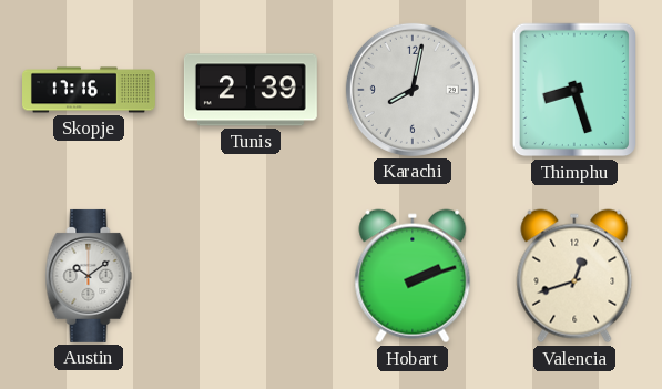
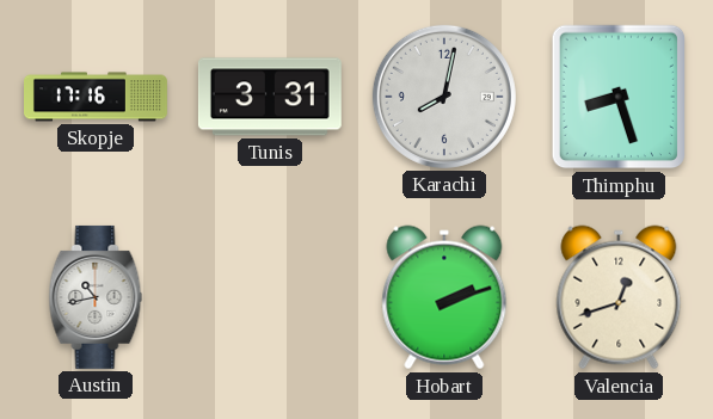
Tunis: 2:39 -> 3:31 (270, 97)
Austin: 10:09 -> 10:43 (96, 297)
